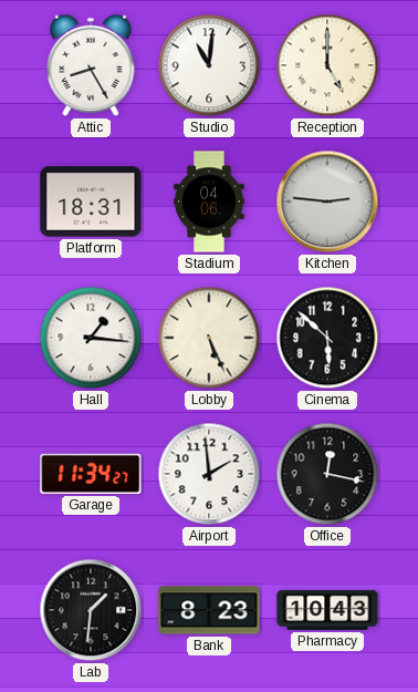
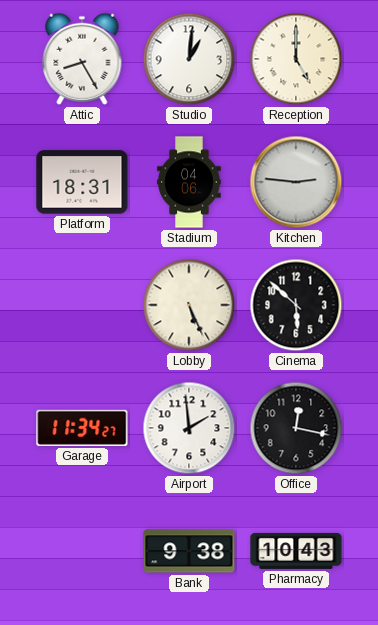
Studio: 11:01 -> 1:01 (189, 59)
Hall: 1:16 -> none (91, 338)
Lab: 1:31 -> none (91, 610)
Bank: 8:23 -> 9:38 (189, 551)
